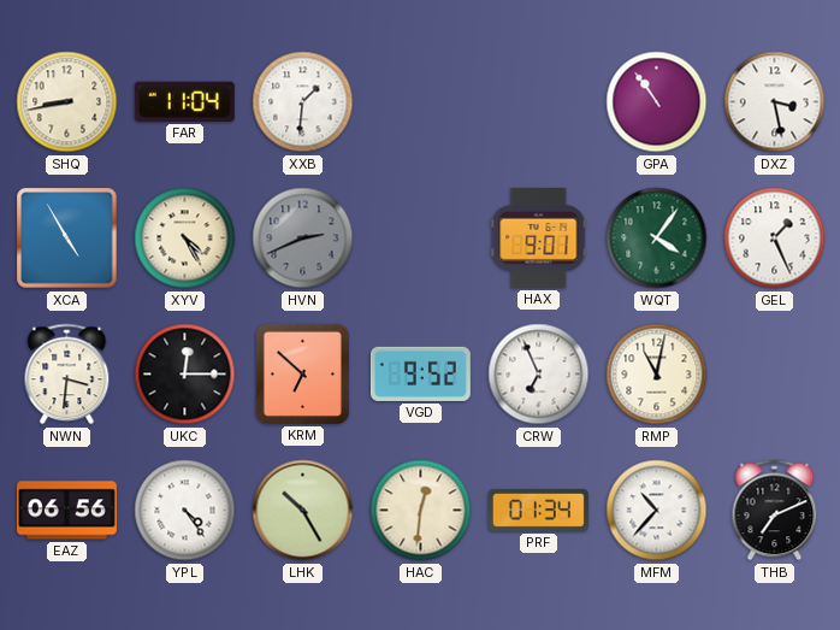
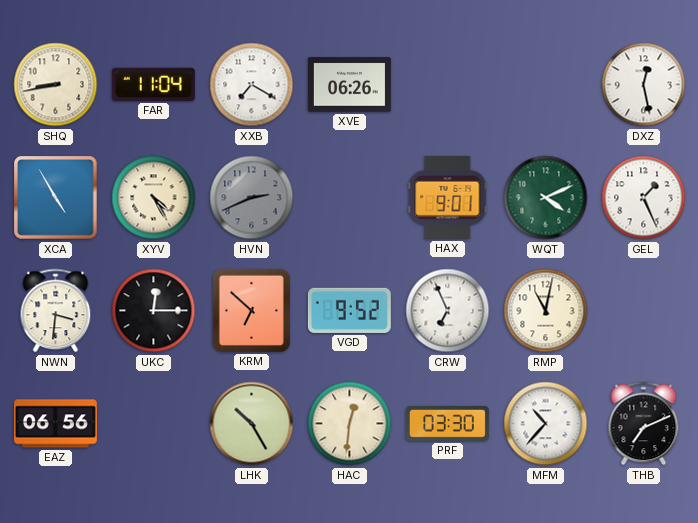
XXB: 1:31 -> 7:20 (252, 85)
XVE: none -> 06:26 (349, 85)
GPA: 10:54 -> none (657, 102)
DXZ: 3:28 -> 12:28 (644, 85)
WQT: 4:06 -> 4:11 (546, 198)
YPL: 4:24 -> none (185, 511)
PRF: 01:34 -> 03:30 (447, 424)
